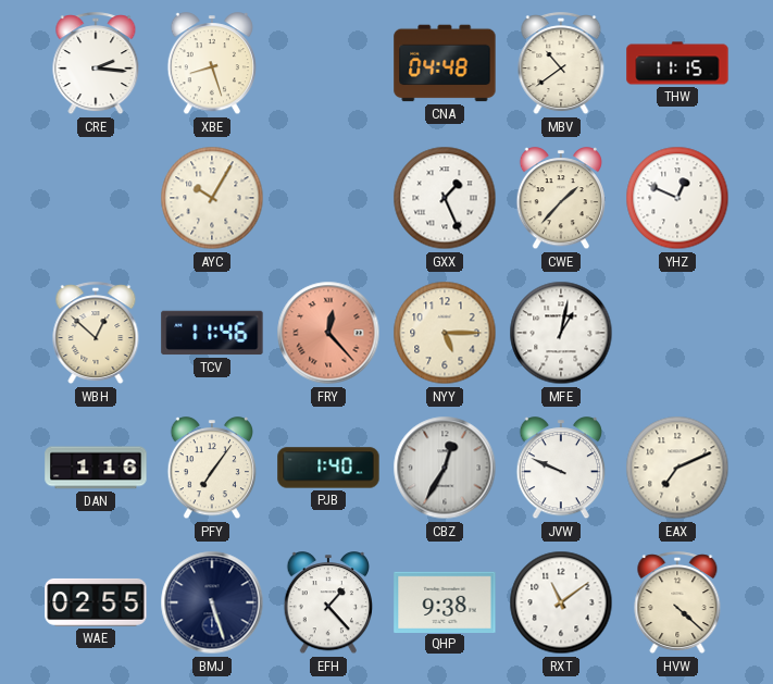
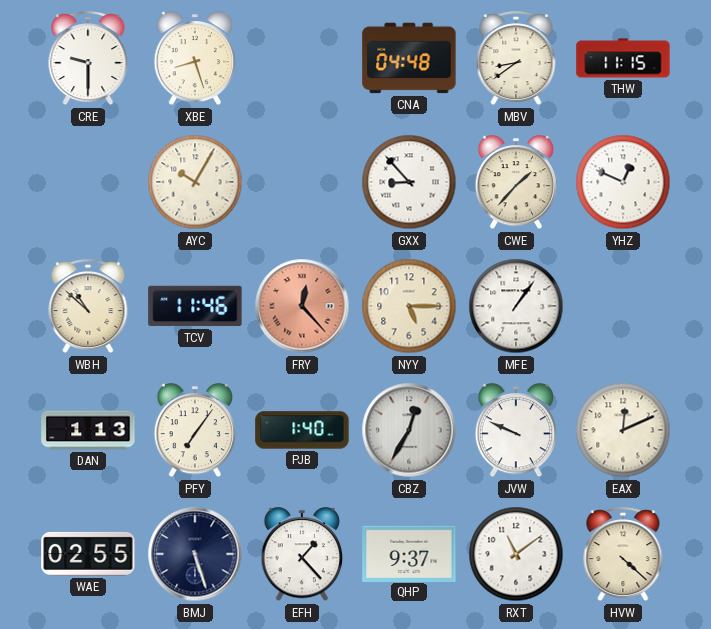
CRE: 2:16 -> 9:30 (88, 59)
MBV: 10:39 -> 8:39 (516, 59)
GXX: 1:26 -> 8:53 (409, 182)
WBH: 12:52 -> 10:52 (88, 307)
MFE: 1:02 -> 1:06 (516, 306)
DAN: 1:16 -> 1:13 (88, 430)
EAX: 7:11 -> 12:11 (623, 430)
QHP: 9:38 -> 9:37 (409, 553)
